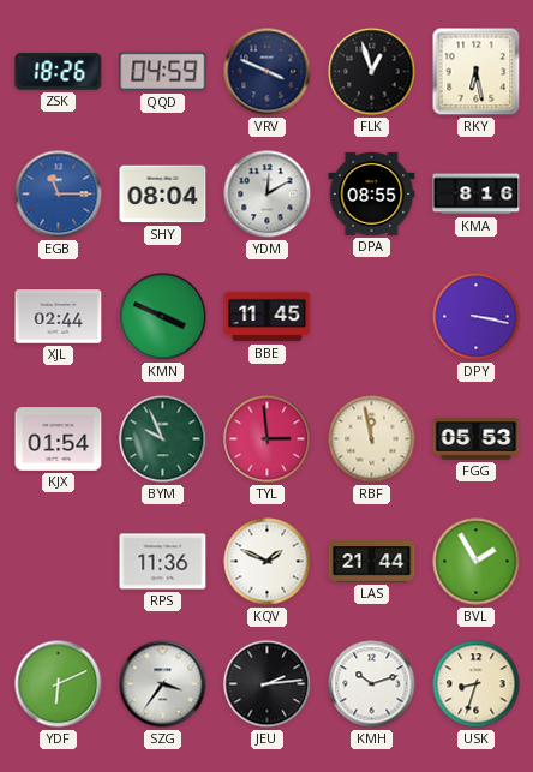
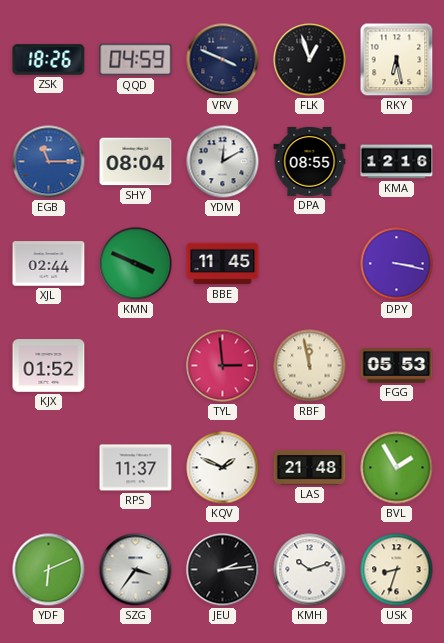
KMA: 8:16 -> 12:16 (397, 162)
KJX: 01:54 -> 01:52 (49, 366)
BYM: 9:56 -> none (163, 439)
RPS: 11:36 -> 11:37 (136, 468)
LAS: 21:44 -> 21:48 (310, 468)
